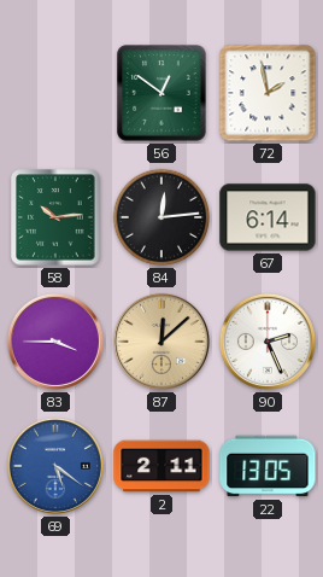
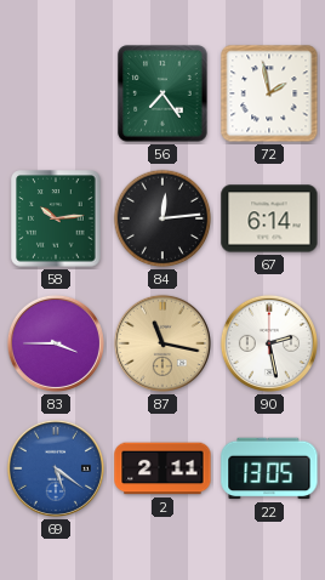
56: 12:51 -> 7:24 (162, 93)
87: 12:08 -> 11:17 (162, 343)
90: 2:26 -> 2:28 (269, 343)
